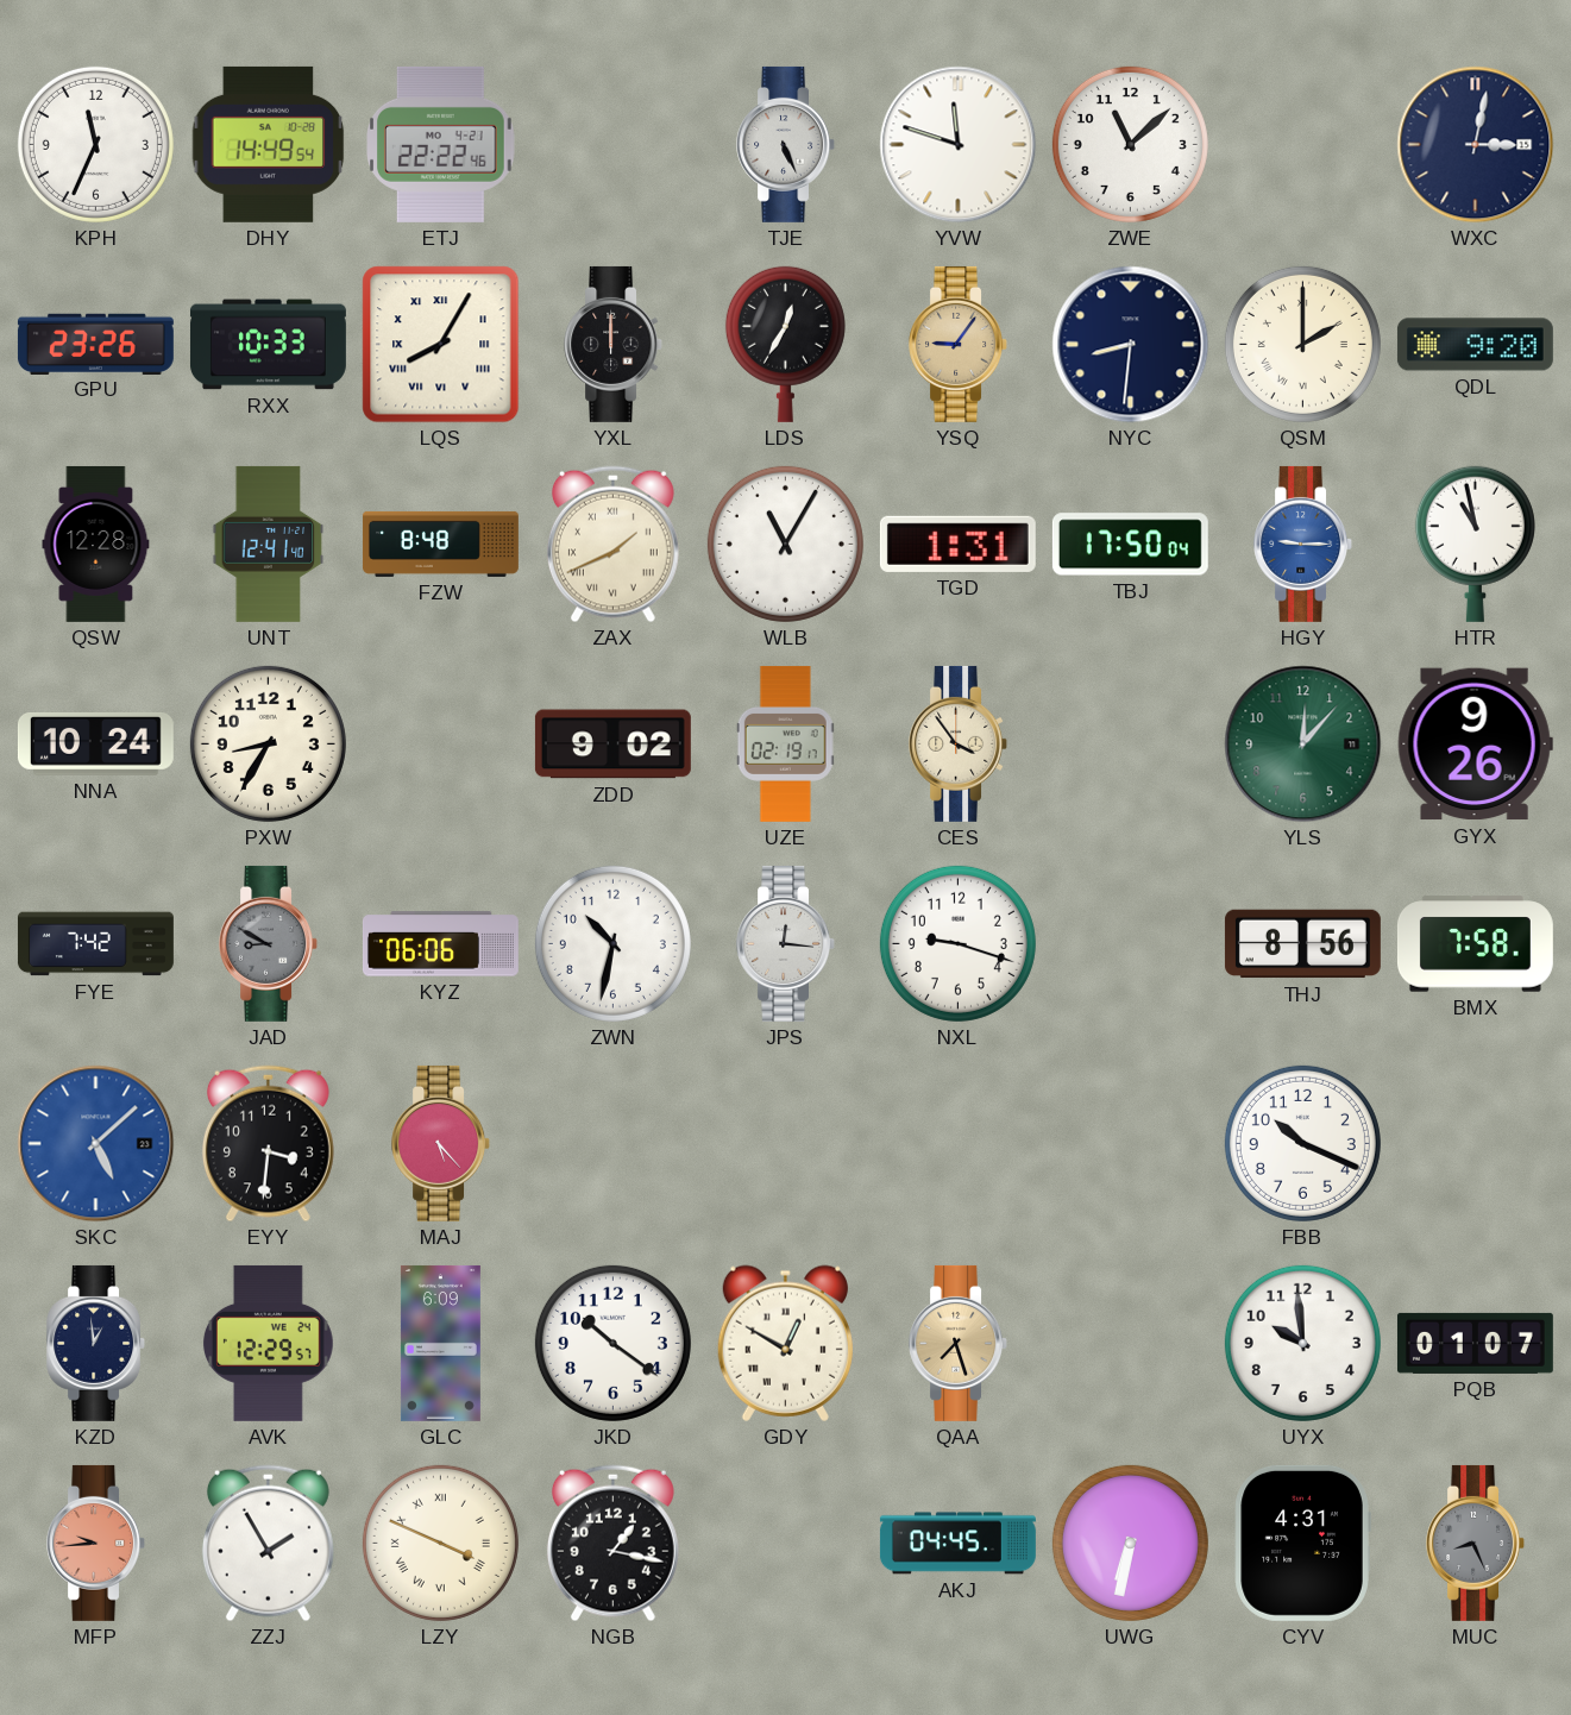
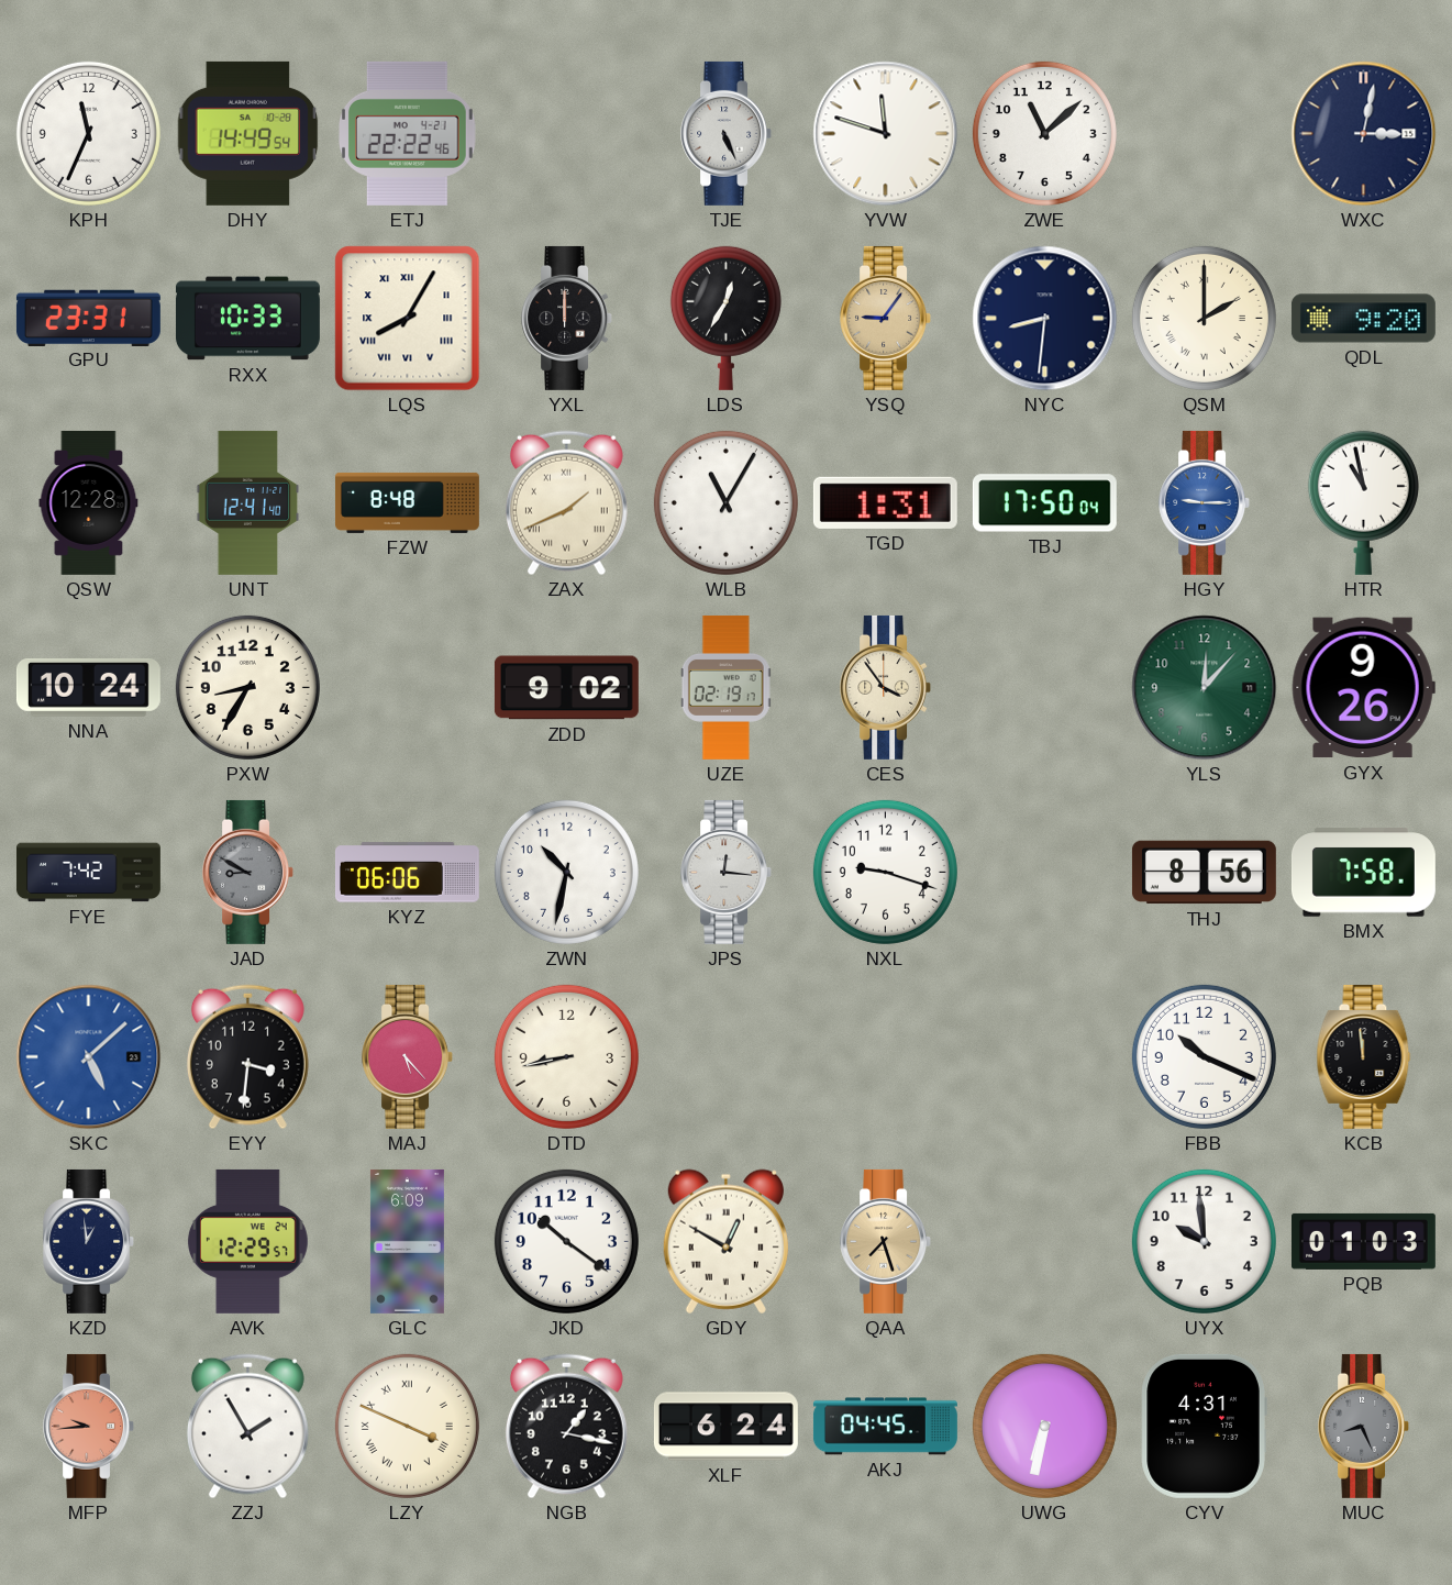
GPU: 23:26 -> 23:31 (88, 318)
DTD: none -> 8:43 (566, 1056)
KCB: none -> 11:59 (1364, 1056)
PQB: 01:07 -> 01:03 (1363, 1241)
XLF: none -> 6:24 (725, 1427)
